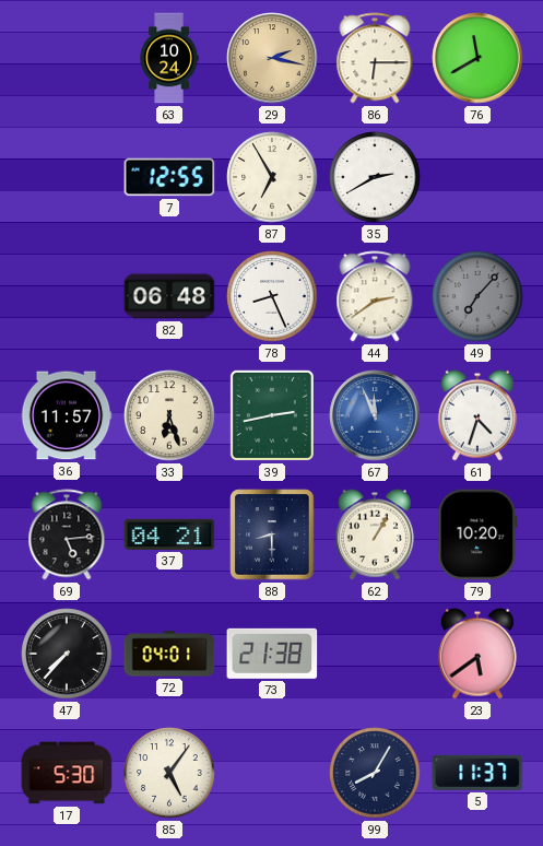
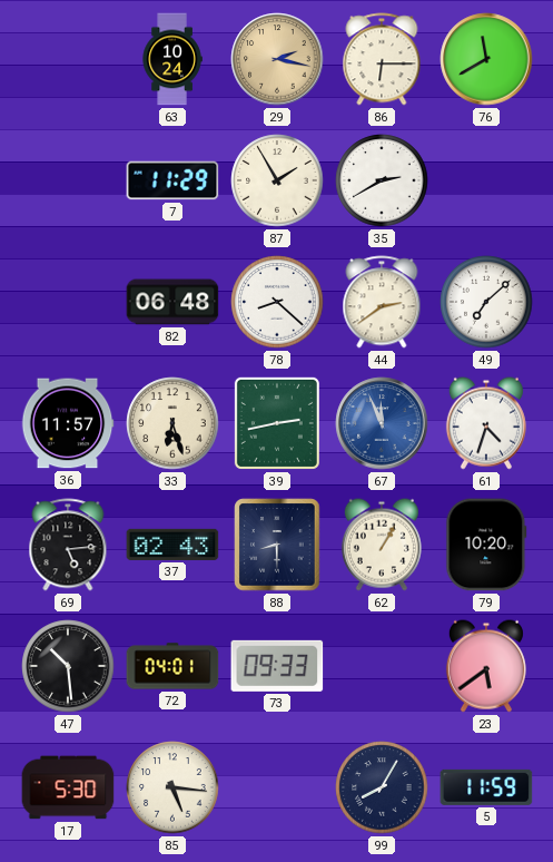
7: 12:55 -> 11:29 (172, 180)
87: 6:55 -> 1:55 (277, 180)
78: 8:26 -> 8:22 (277, 302)
49: 7:07 -> 7:08 (486, 302)
49 dial: grey -> white (486, 302)
37: 04:21 -> 02:43 (172, 545)
47: 7:37 -> 10:29 (68, 666)
73: 21:38 -> 09:33 (277, 666)
85: 5:06 -> 5:16 (172, 787)
5: 11:37 -> 11:59 (486, 787)
